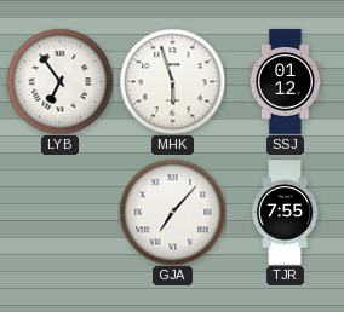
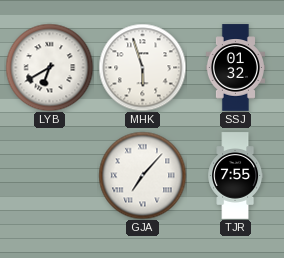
LYB: 6:54 -> 6:40 (49, 67)
SSJ: 01:12 -> 01:32 (235, 68)
